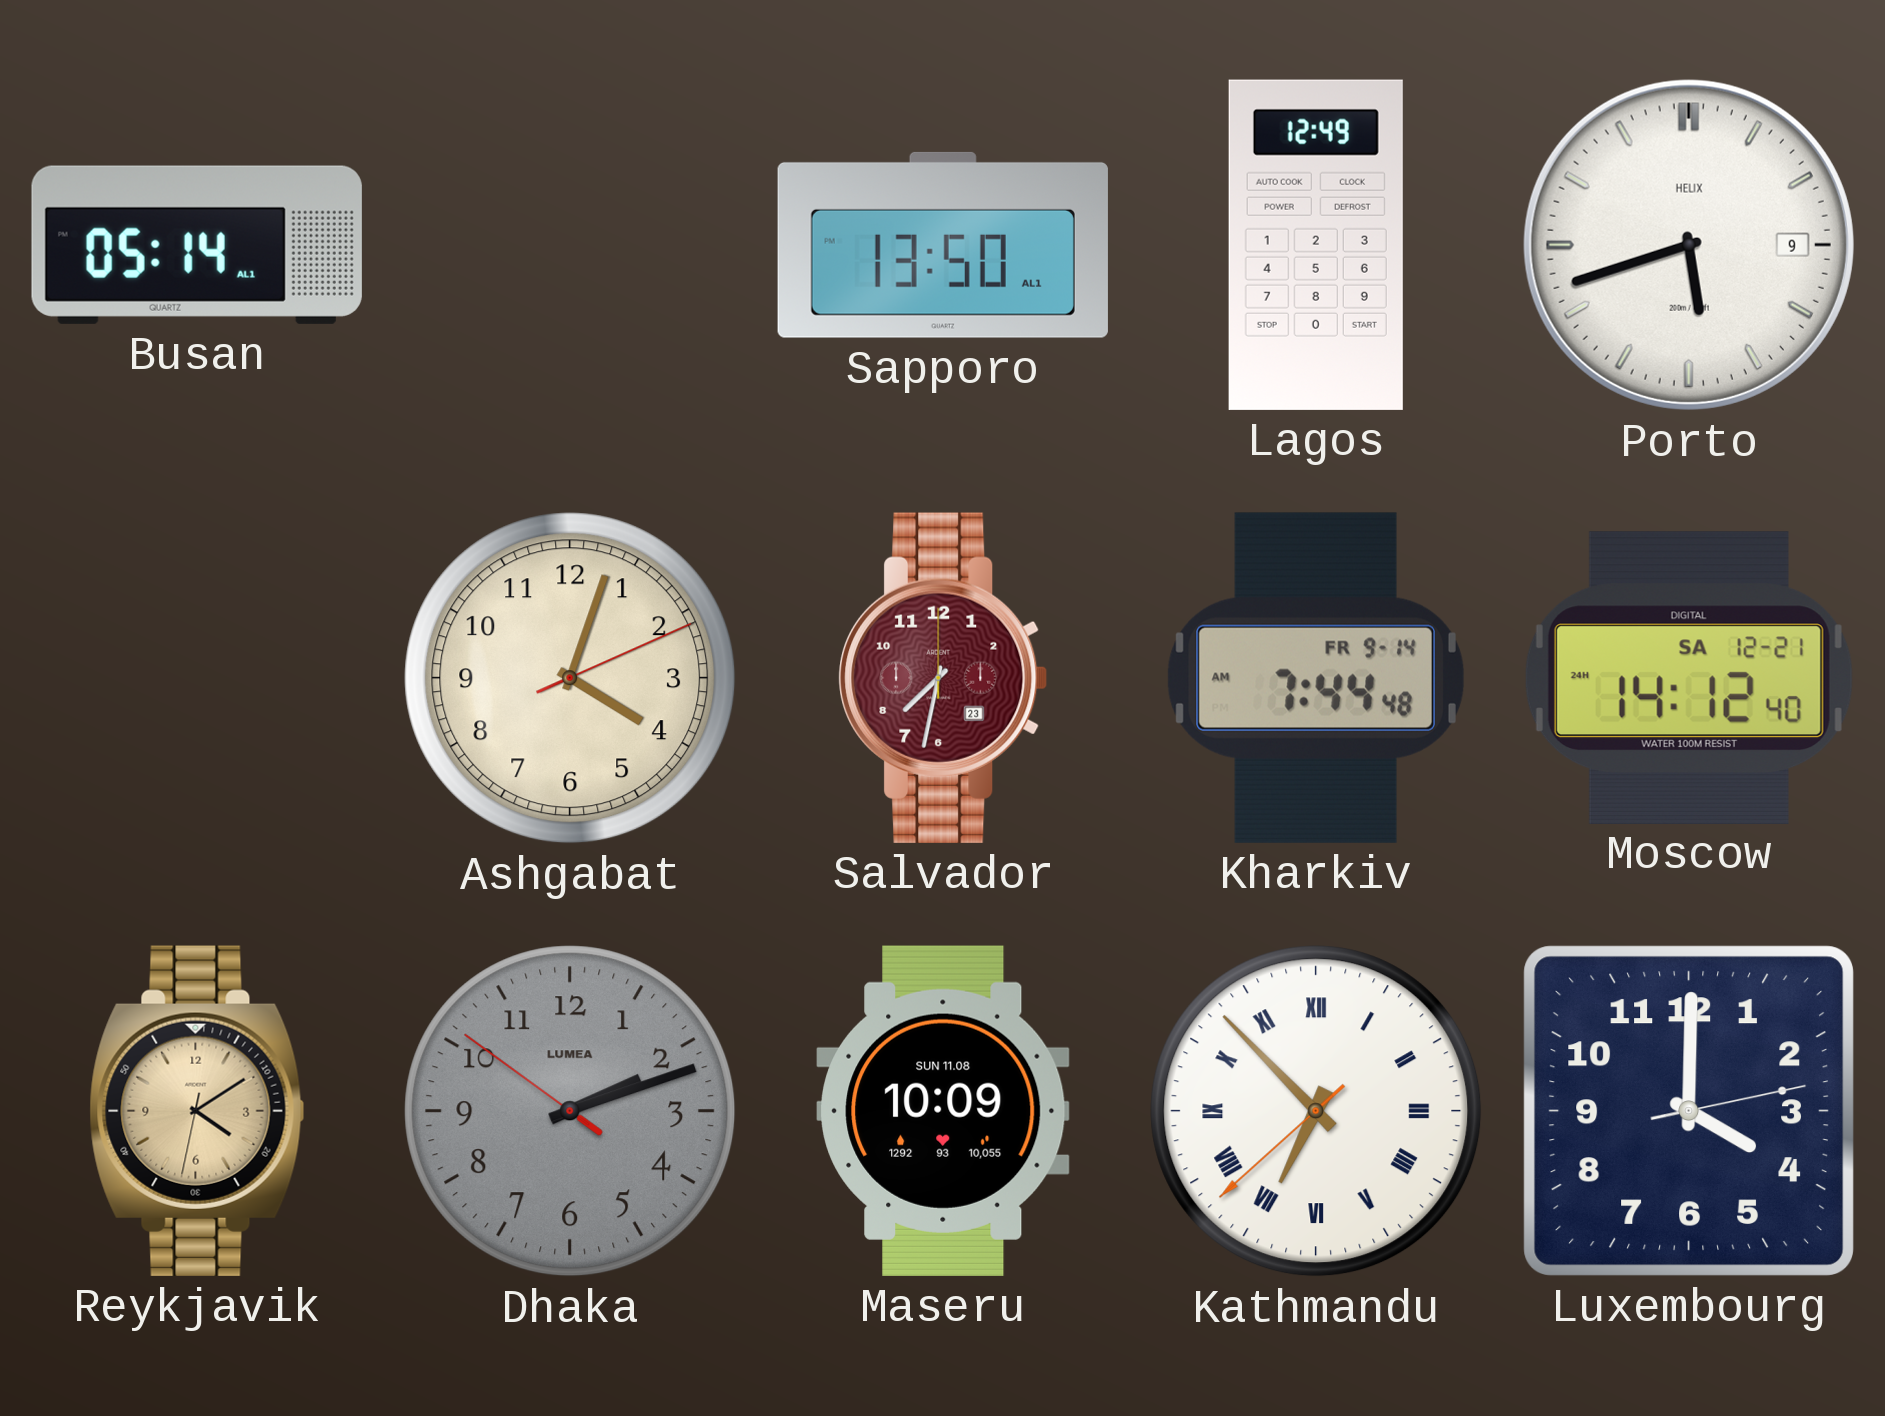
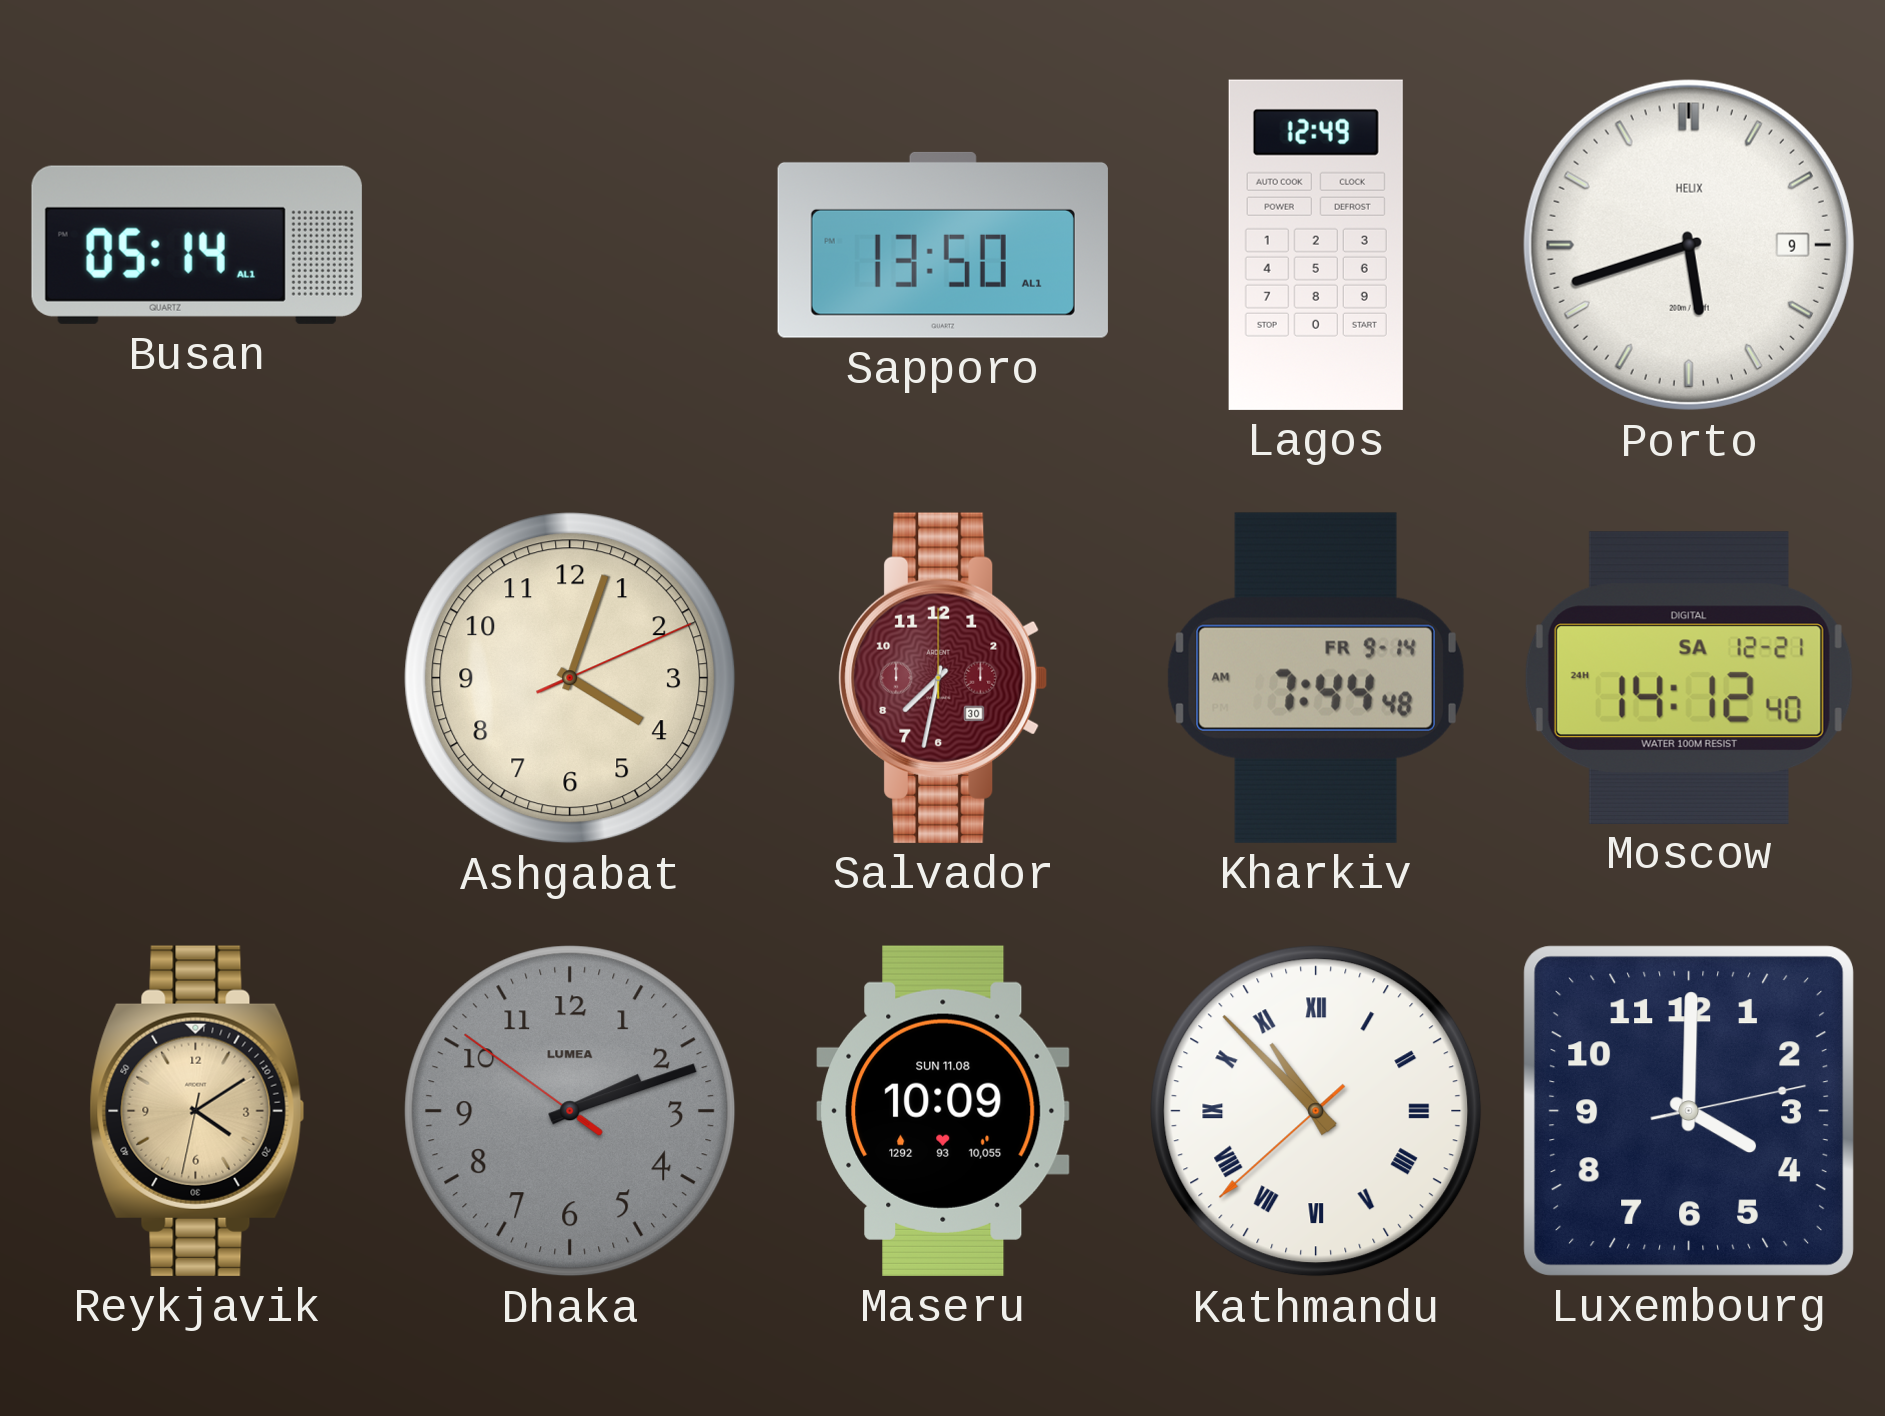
Salvador date: 23 -> 30 (943, 678)
Kathmandu: 6:52 -> 10:52 (1316, 1111)
